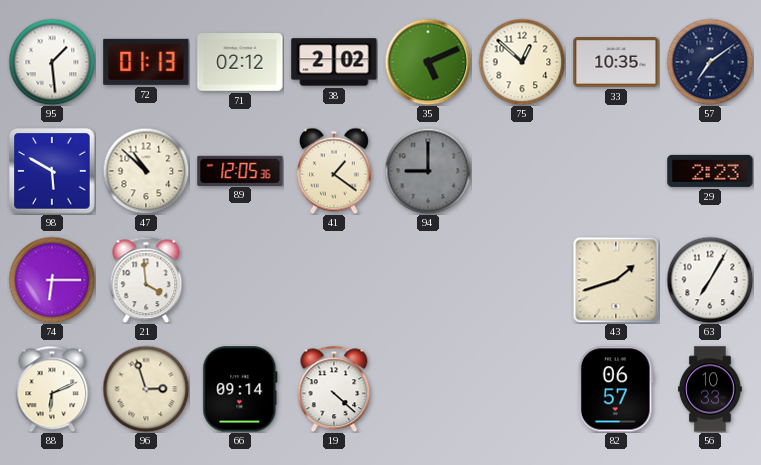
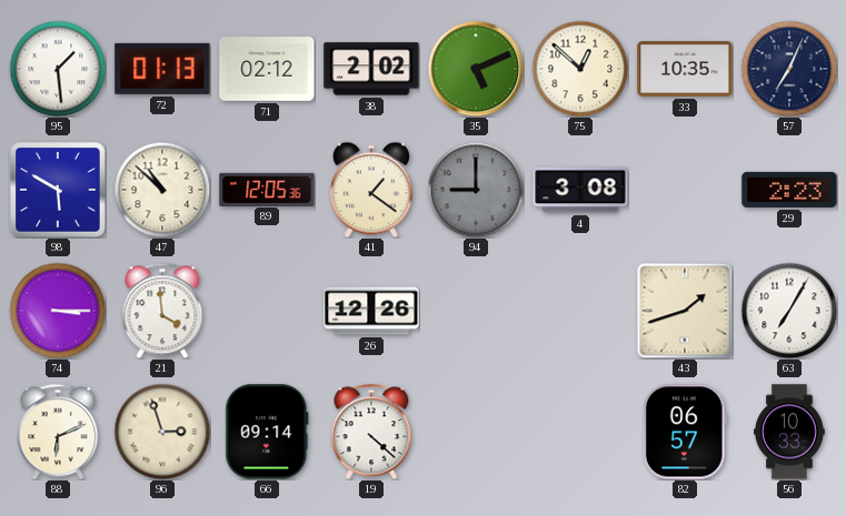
57: 7:09 -> 7:04 (789, 69)
4: none -> 3:08 (580, 190)
74: 6:15 -> 3:15 (58, 311)
26: none -> 12:26 (371, 311)
